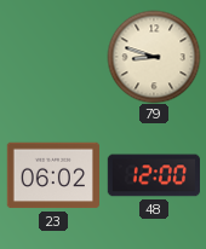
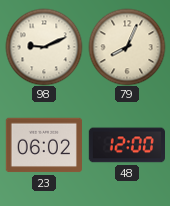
98: none -> 9:11 (44, 47)
79: 8:48 -> 8:04 (127, 47)
